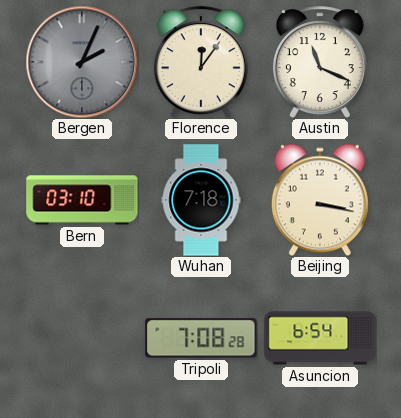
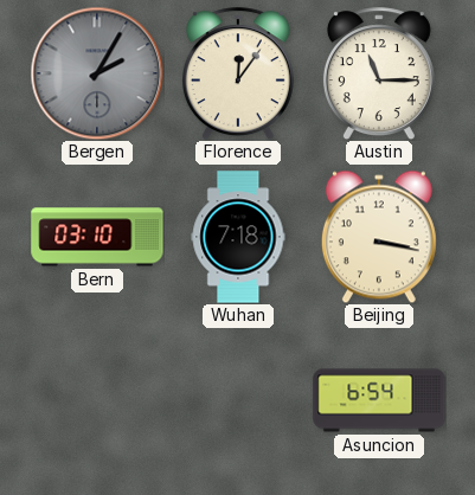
Bergen: 2:04 -> 2:05 (97, 73)
Austin: 11:19 -> 11:15 (379, 73)
Tripoli: 7:08 -> none (201, 338)
